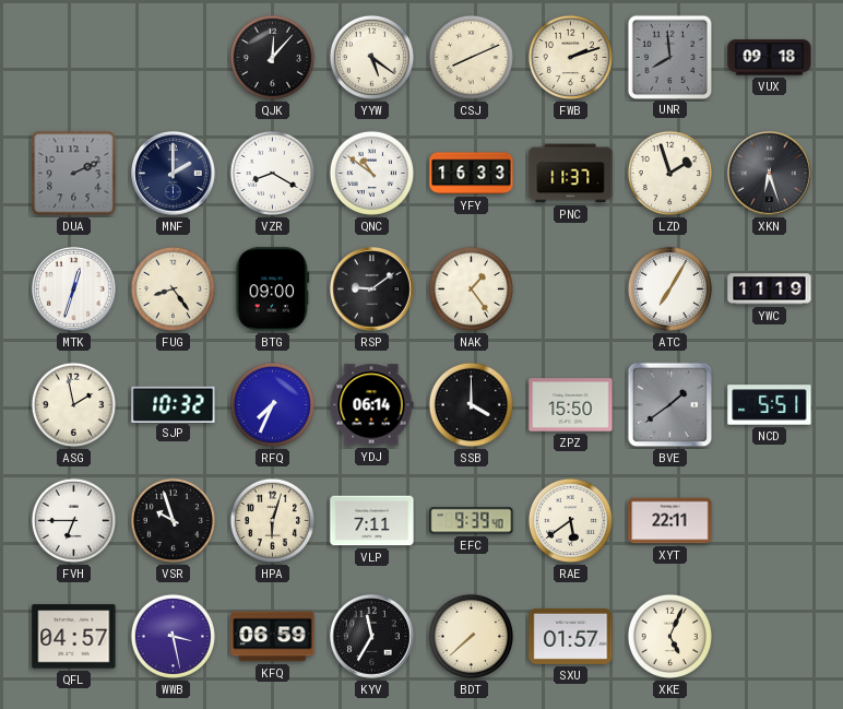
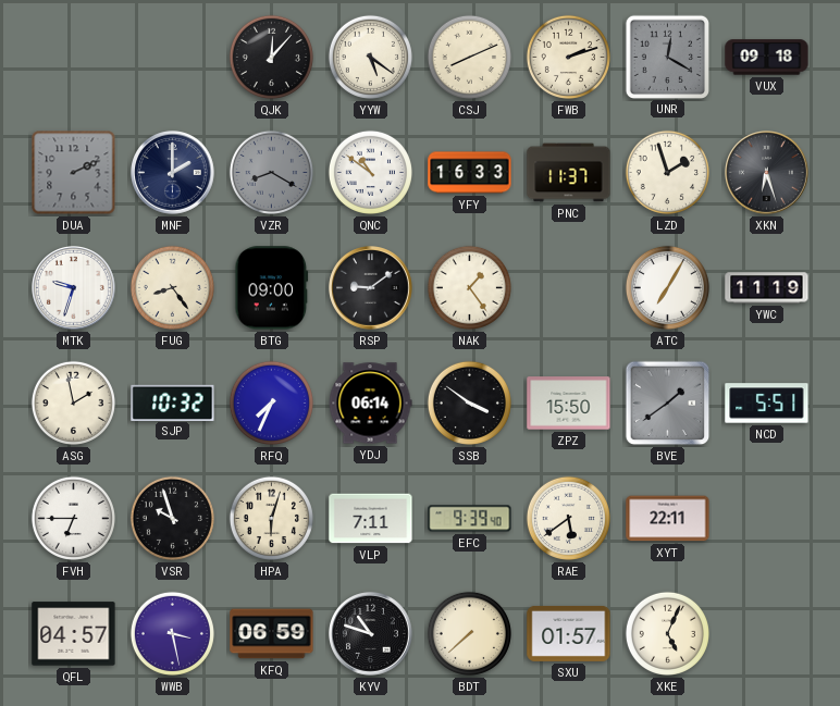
UNR: 7:59 -> 12:20 (667, 57)
VZR dial: white -> grey (271, 172)
MTK: 12:33 -> 9:33 (74, 288)
SSB: 4:00 -> 3:51 (469, 402)
KYV: 11:35 -> 10:48 (371, 634)
